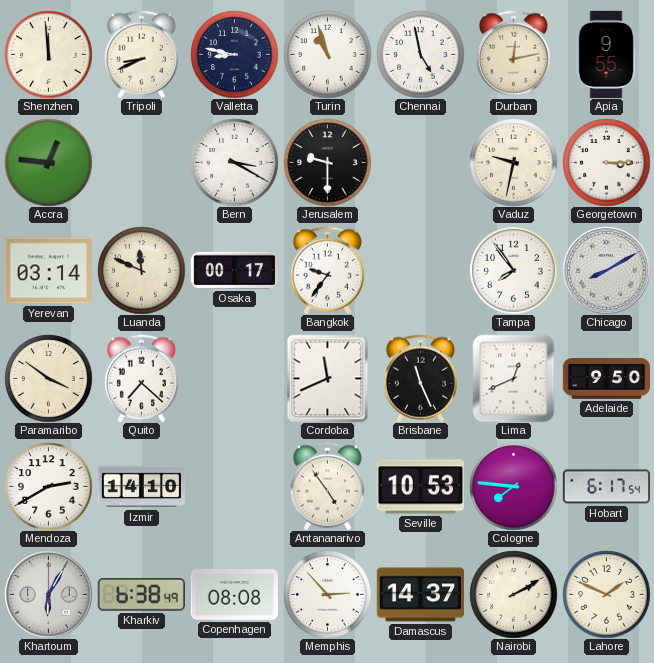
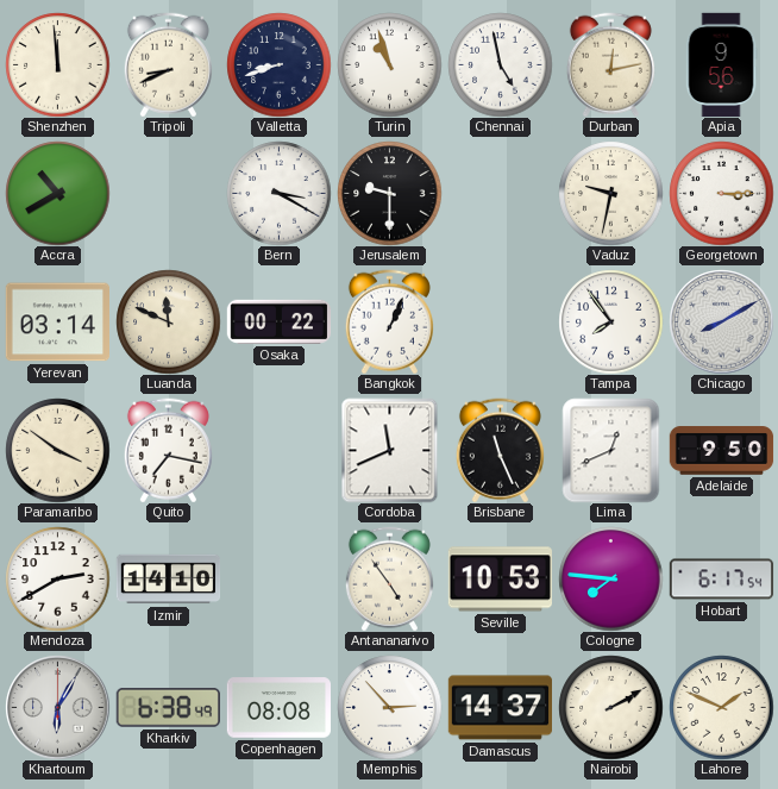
Valletta: 8:47 -> 8:42 (278, 64)
Apia: 9:55 -> 9:56 (721, 64)
Accra: 12:46 -> 10:40 (57, 193)
Osaka: 00:17 -> 00:22 (278, 321)
Bangkok: 9:36 -> 1:04 (389, 321)
Quito: 7:22 -> 7:17 (168, 450)
